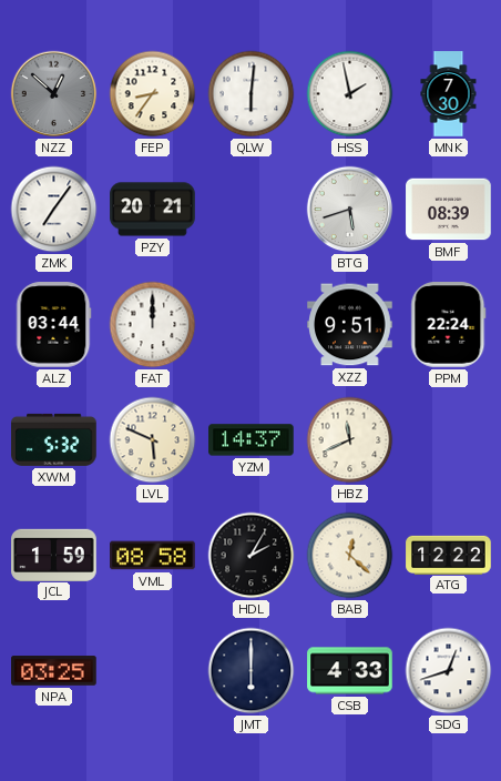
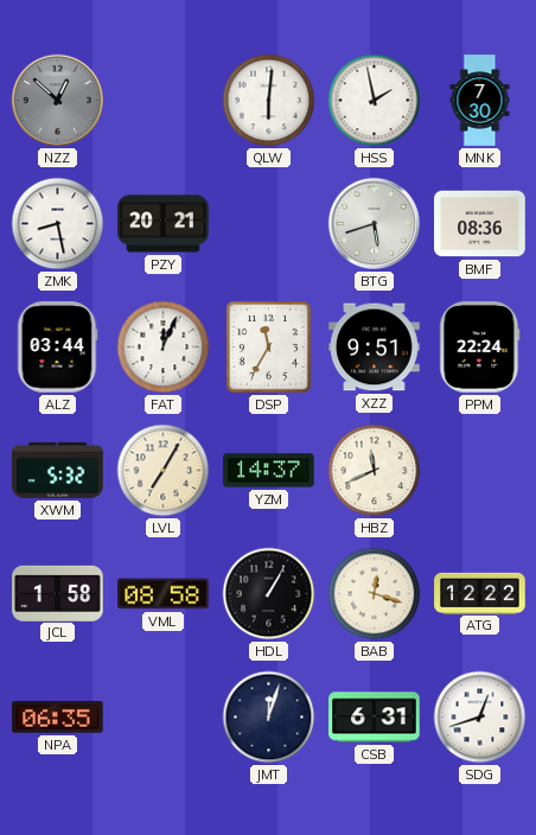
FEP: 8:36 -> none (153, 94)
ZMK: 7:06 -> 8:28 (58, 224)
BMF: 08:39 -> 08:36 (480, 224)
FAT: 12:00 -> 12:04 (164, 348)
DSP: none -> 11:35 (268, 346)
LVL: 5:49 -> 7:05 (164, 471)
JCL: 1:59 -> 1:58 (58, 593)
HDL: 2:05 -> 1:05 (269, 594)
BAB: 12:22 -> 12:18 (375, 594)
NPA: 03:25 -> 06:35 (58, 718)
JMT: 6:00 -> 12:03 (269, 718)
CSB: 4:33 -> 6:31 (375, 718)
